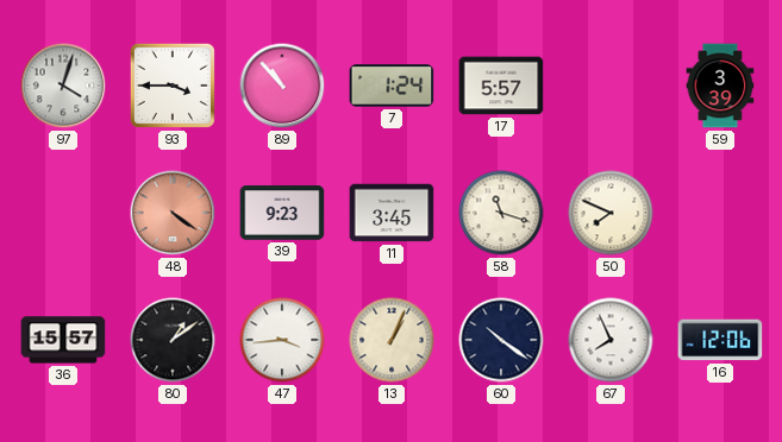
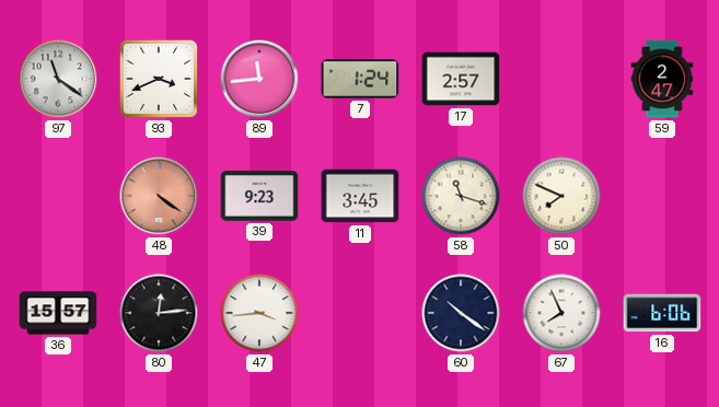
97: 4:03 -> 11:21 (58, 79)
93: 3:45 -> 3:41 (159, 79)
89: 10:53 -> 11:44 (259, 79)
17: 5:57 -> 2:57 (461, 79)
59: 3:39 -> 2:47 (662, 79)
80: 1:09 -> 12:14 (159, 313)
13: 1:04 -> none (392, 340)
16: 12:06 -> 6:06 (662, 313)
